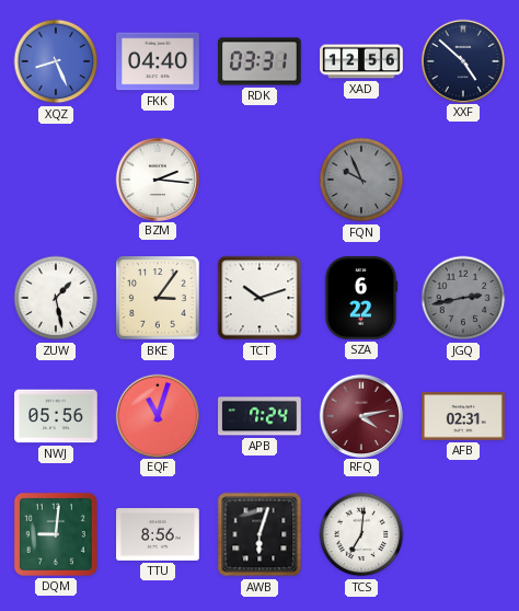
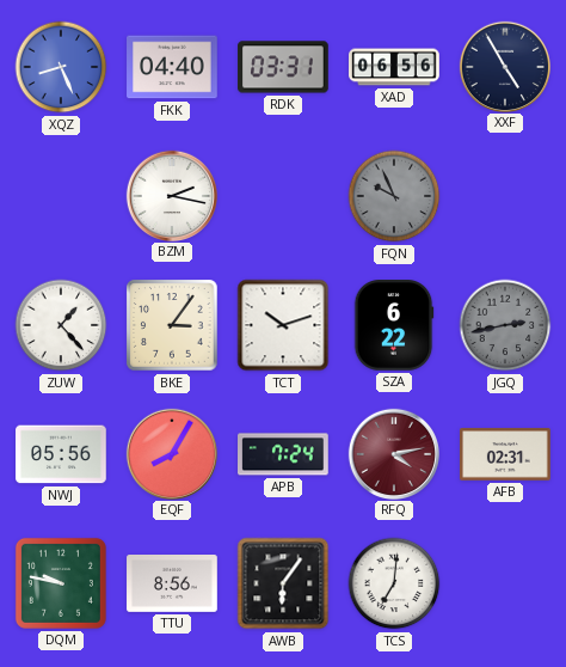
XAD: 12:56 -> 06:56 (394, 67)
XXF: 4:52 -> 4:55 (504, 66)
BZM: 2:16 -> 2:17 (171, 195)
ZUW: 1:28 -> 1:23 (61, 325)
EQF: 11:03 -> 8:05 (171, 453)
DQM: 9:01 -> 9:47 (61, 583)
AWB: 6:03 -> 6:06 (283, 583)
